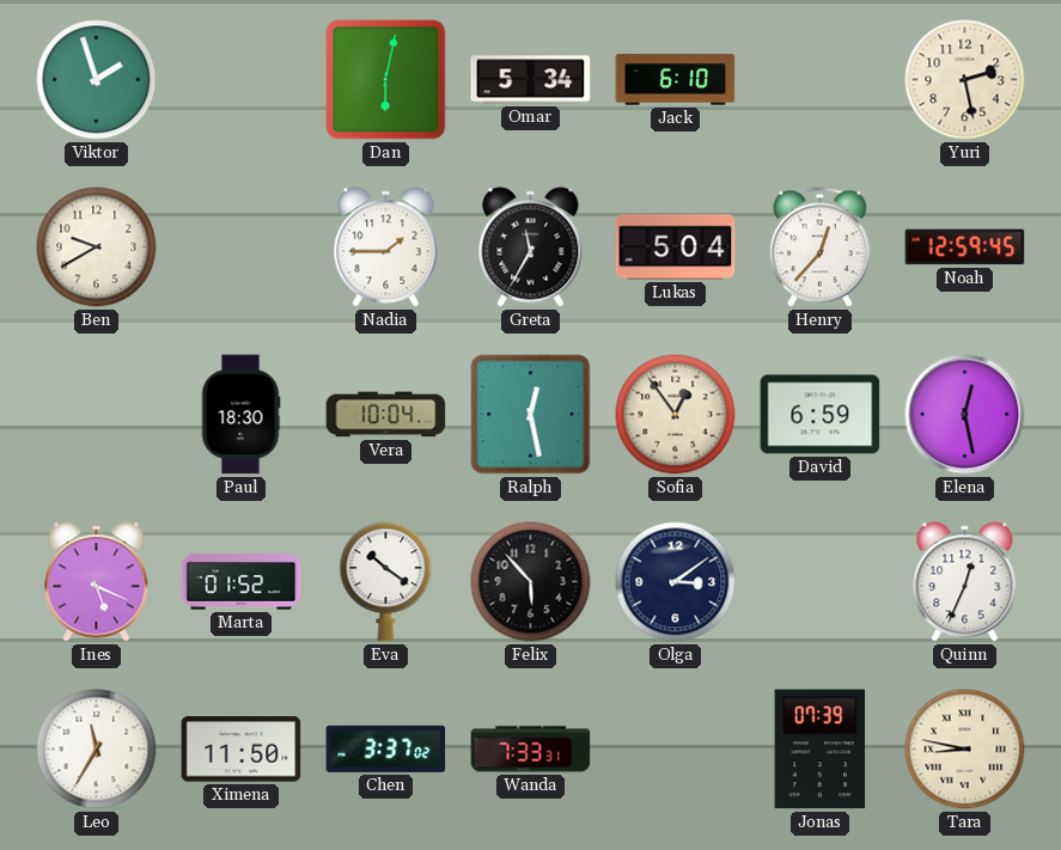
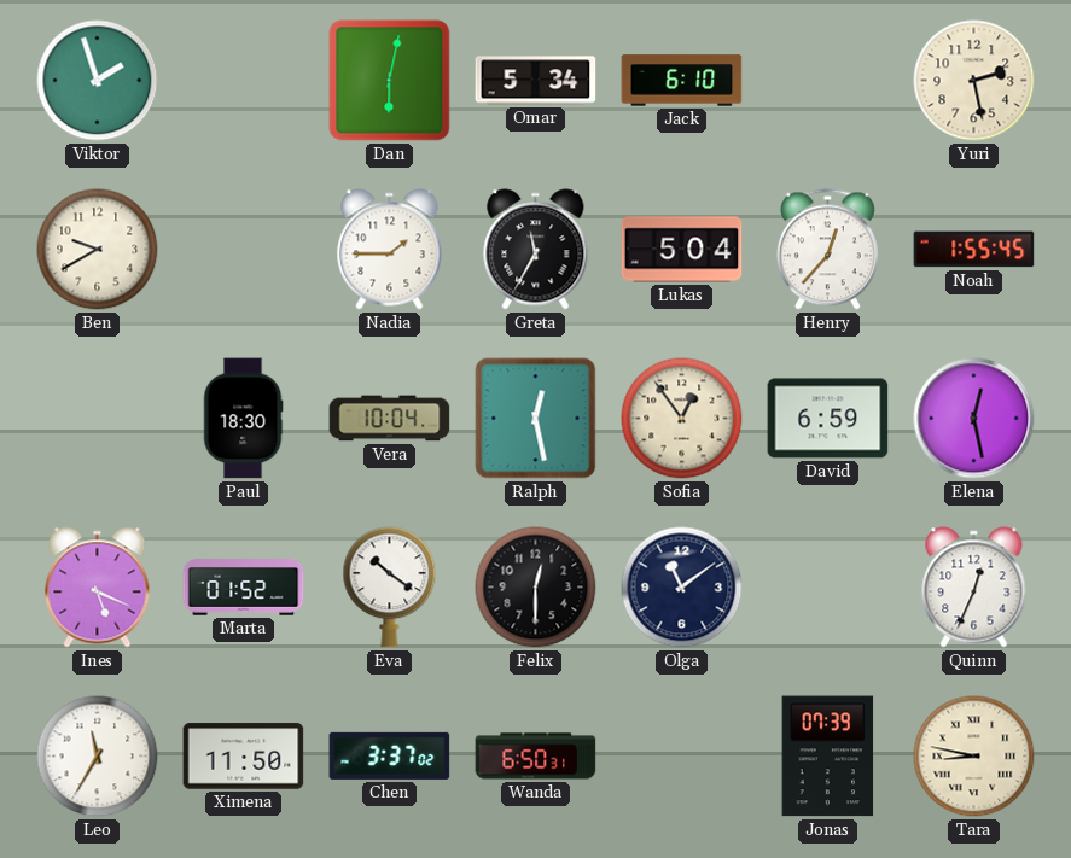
Noah: 12:59 -> 1:55 (974, 250)
Felix: 5:53 -> 12:30 (536, 588)
Olga: 3:09 -> 11:09 (682, 588)
Wanda: 7:33 -> 6:50 (536, 757)
